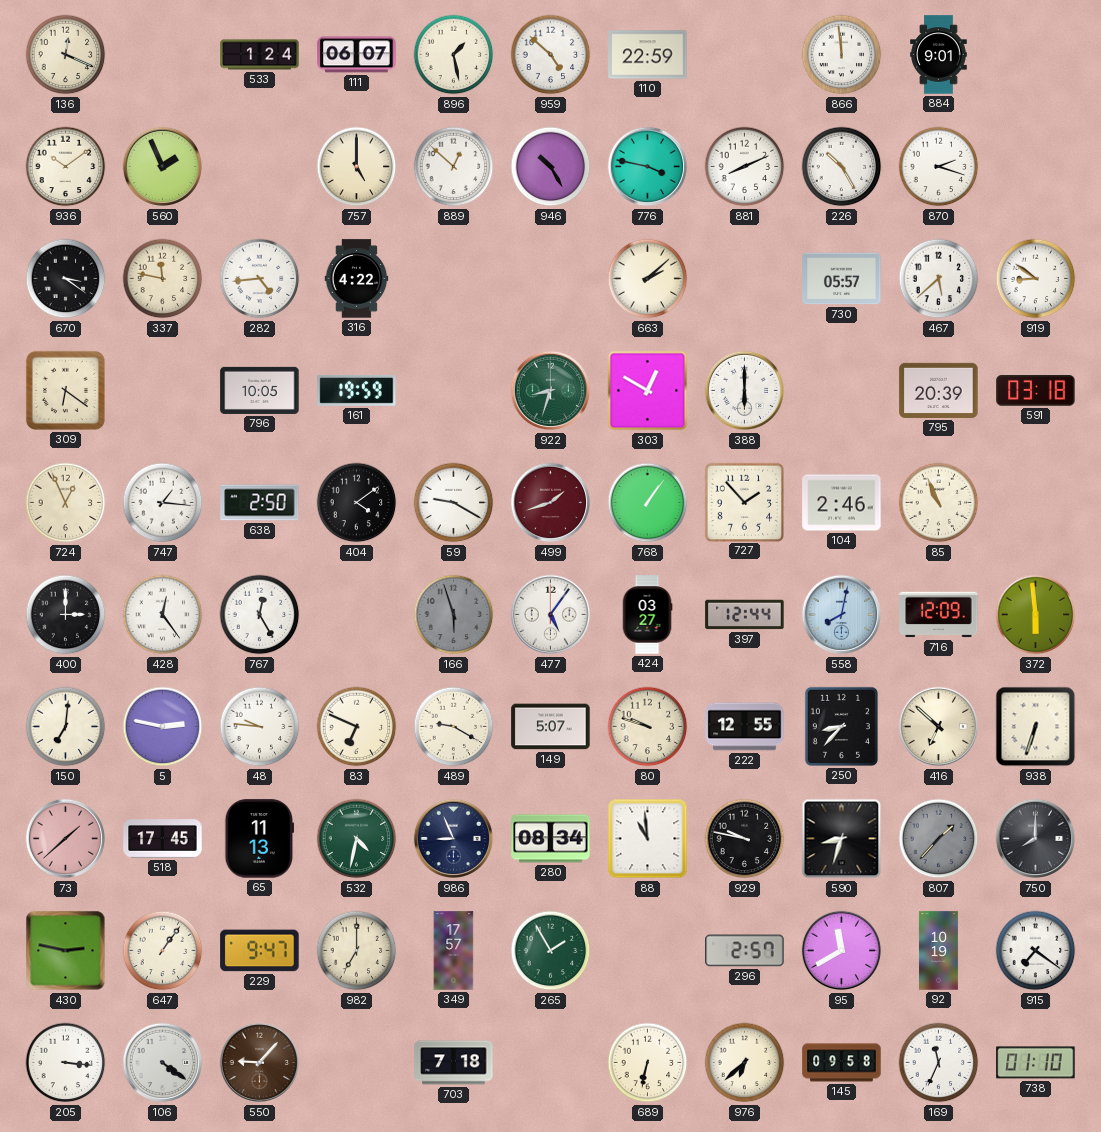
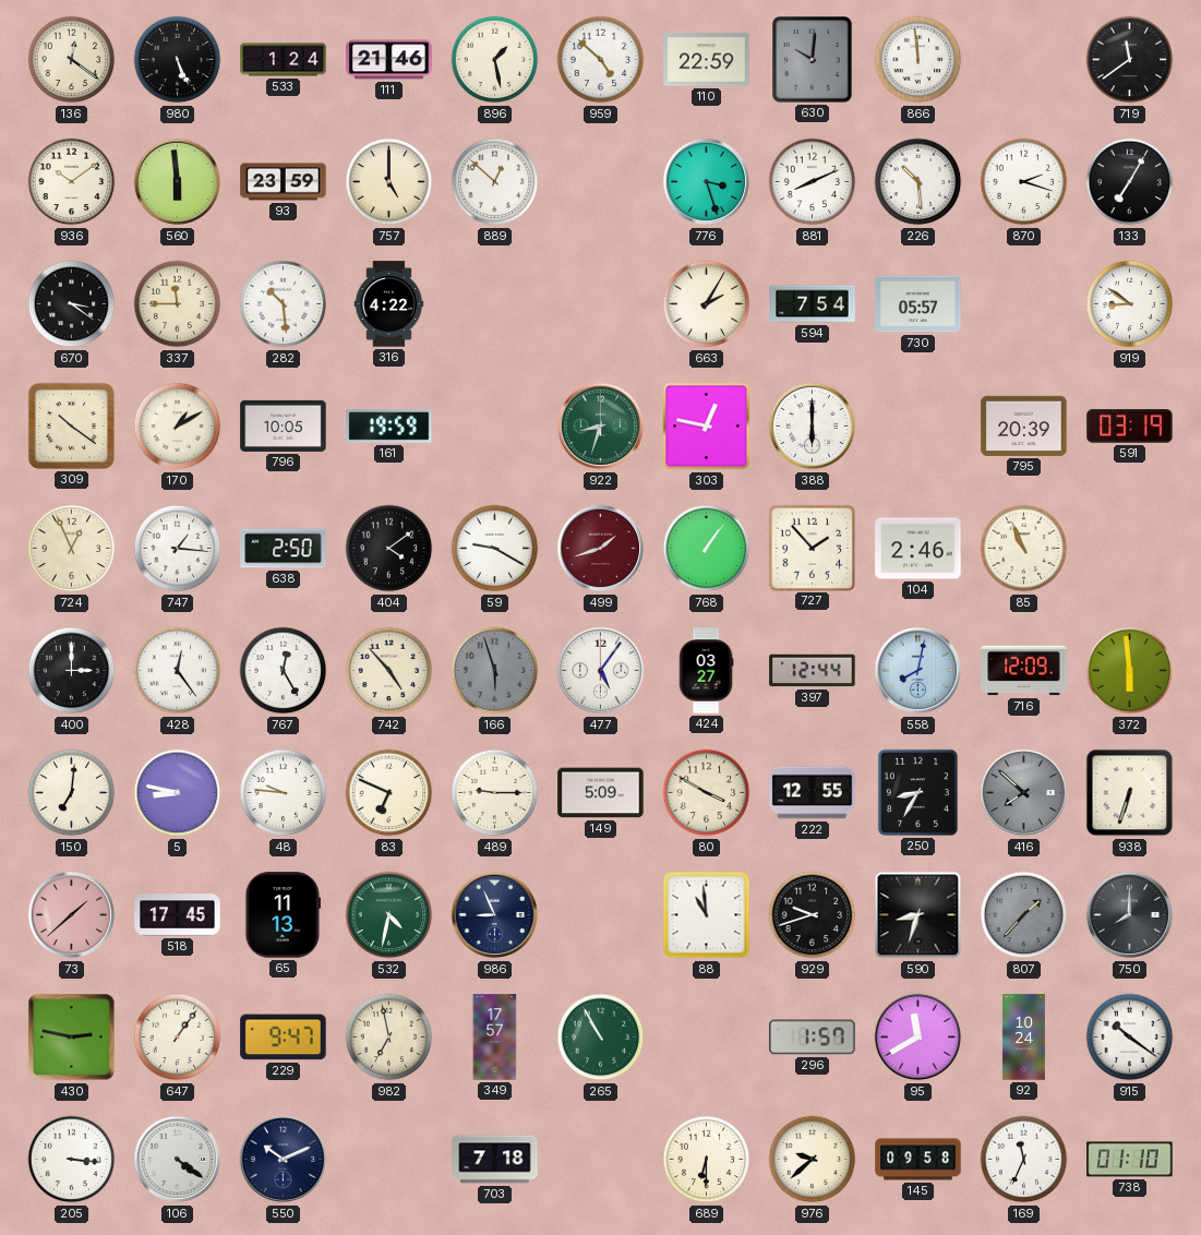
136: 12:19 -> 12:21 (72, 60)
980: none -> 5:26 (178, 60)
111: 06:07 -> 21:46 (389, 60)
630: none -> 10:01 (813, 60)
884: 9:01 -> none (939, 55)
719: none -> 11:39 (1130, 60)
560: 1:56 -> 5:59 (178, 182)
93: none -> 23:59 (284, 182)
946: 10:25 -> none (551, 167)
776: 3:47 -> 3:27 (707, 182)
226: 10:25 -> 10:29 (918, 182)
133: none -> 7:05 (1130, 182)
337: 11:47 -> 11:45 (178, 304)
282: 4:44 -> 10:29 (284, 304)
663: 2:08 -> 2:05 (707, 304)
594: none -> 7:54 (813, 304)
467: 5:38 -> none (939, 279)
309: 6:21 -> 10:21 (71, 425)
170: none -> 1:10 (178, 427)
303: 12:50 -> 12:47 (707, 427)
591: 03:18 -> 03:19 (1130, 427)
742: none -> 4:53 (389, 671)
5: 2:47 -> 8:47 (178, 793)
489: 9:20 -> 9:15 (495, 793)
149: 5:07 -> 5:09 (601, 793)
80: 9:48 -> 3:50 (707, 793)
250: 8:37 -> 8:35 (917, 792)
416: 6:52 -> 7:52 (1024, 793)
416 dial: cream -> grey (1024, 793)
280: 08:34 -> none (551, 839)
929: 9:47 -> 9:42 (813, 915)
982: 7:00 -> 6:58 (389, 1038)
265: 1:55 -> 10:55 (601, 1038)
296: 2:57 -> 1:57 (813, 1038)
92: 10:19 -> 10:24 (1023, 1038)
915: 7:21 -> 10:21 (1130, 1038)
550: 9:07 -> 10:11 (284, 1160)
550 dial: brown -> navy (284, 1160)
689: 6:32 -> 6:30 (707, 1160)
976: 6:38 -> 9:38 (813, 1160)
